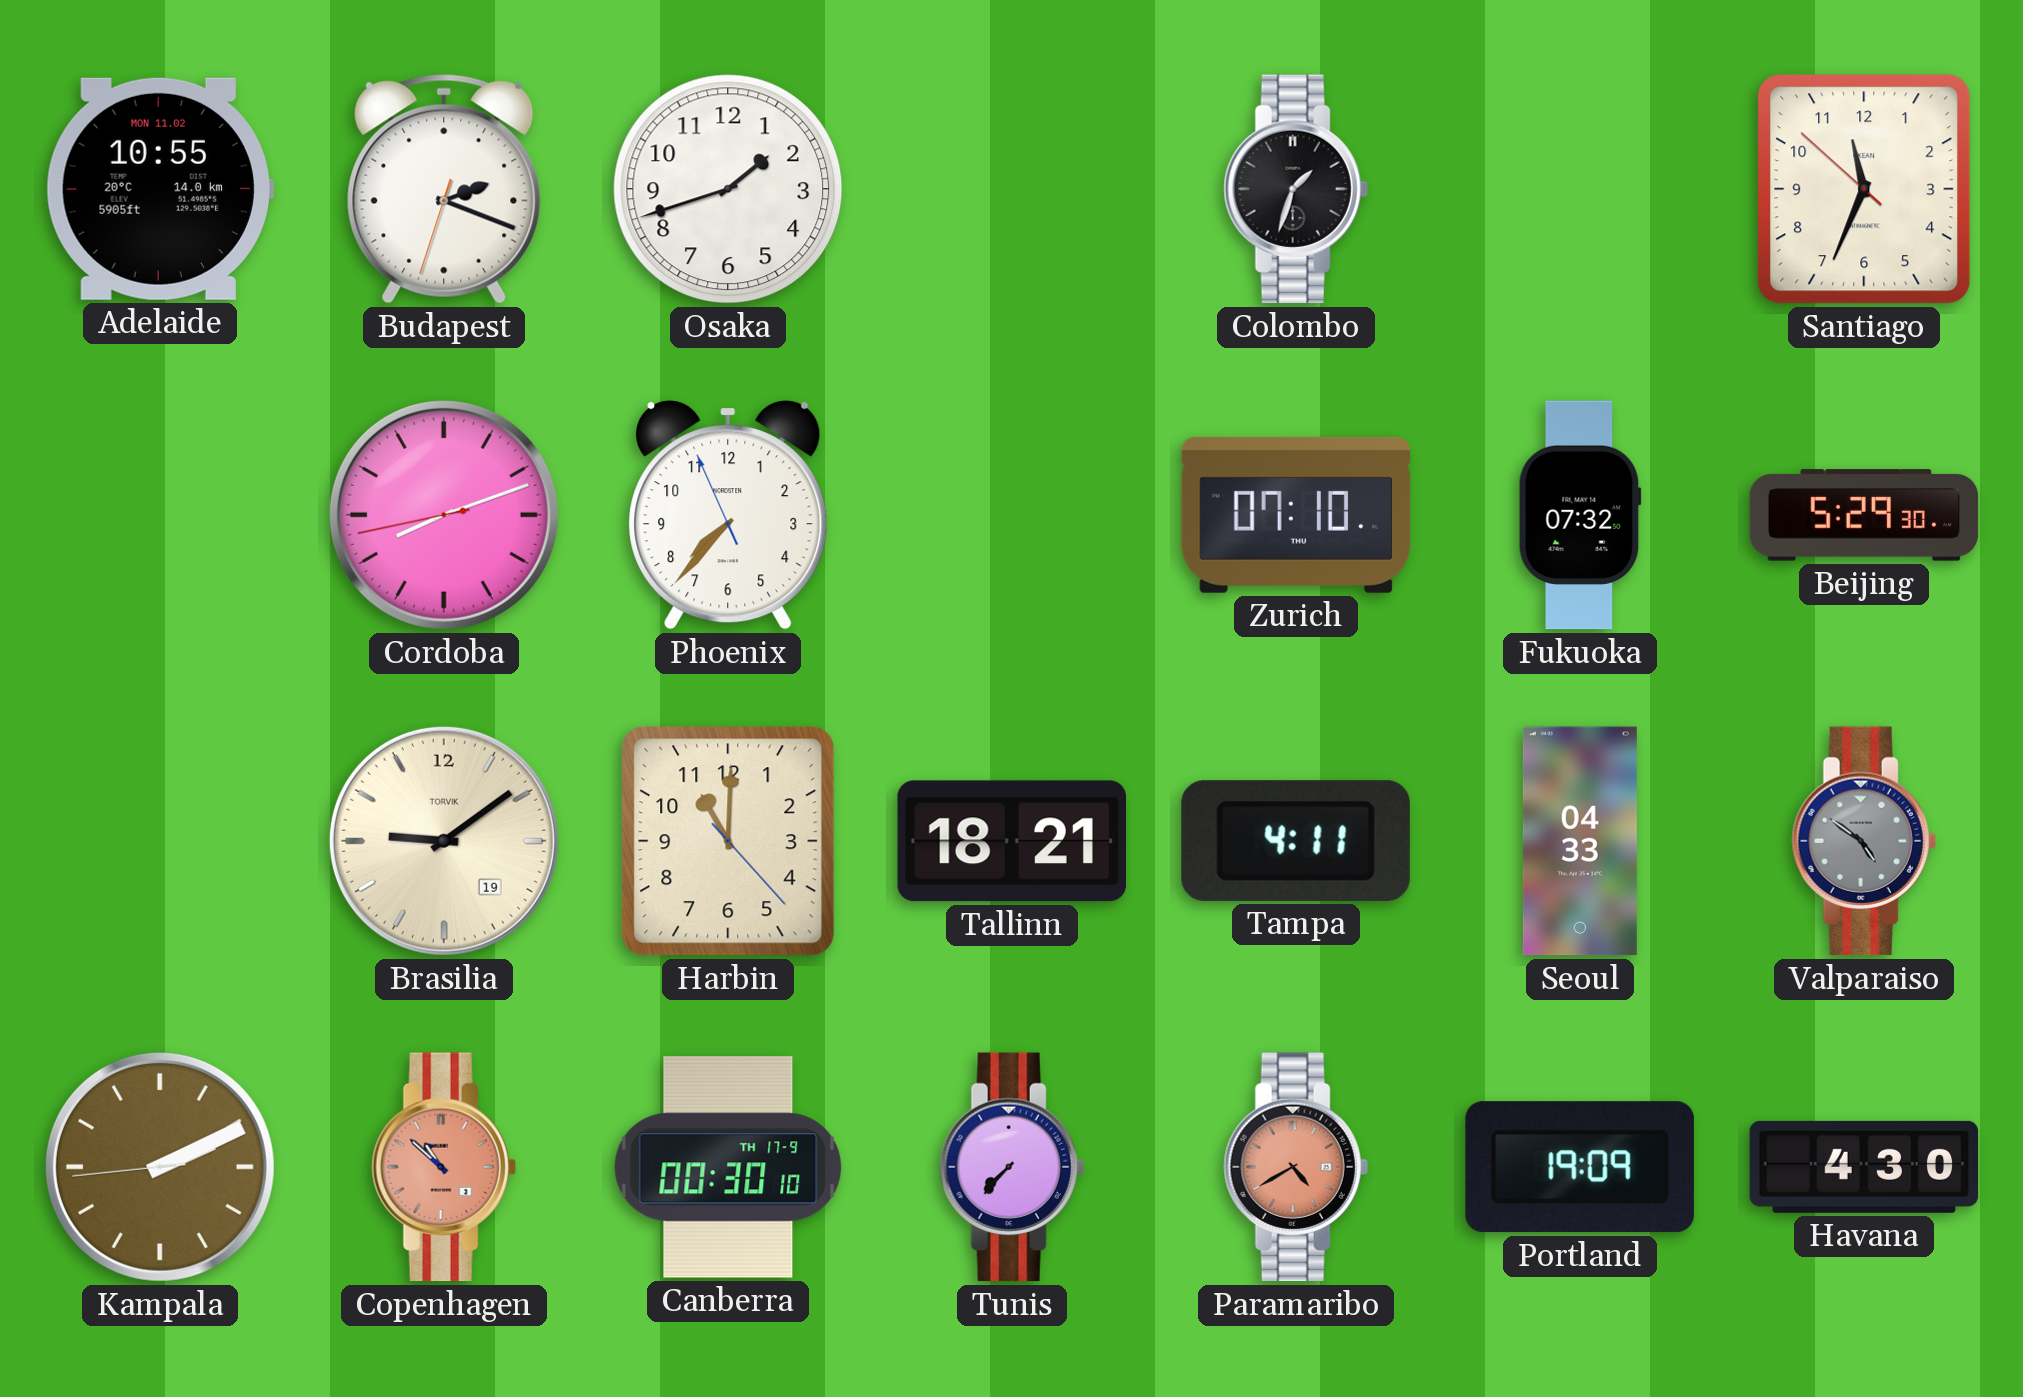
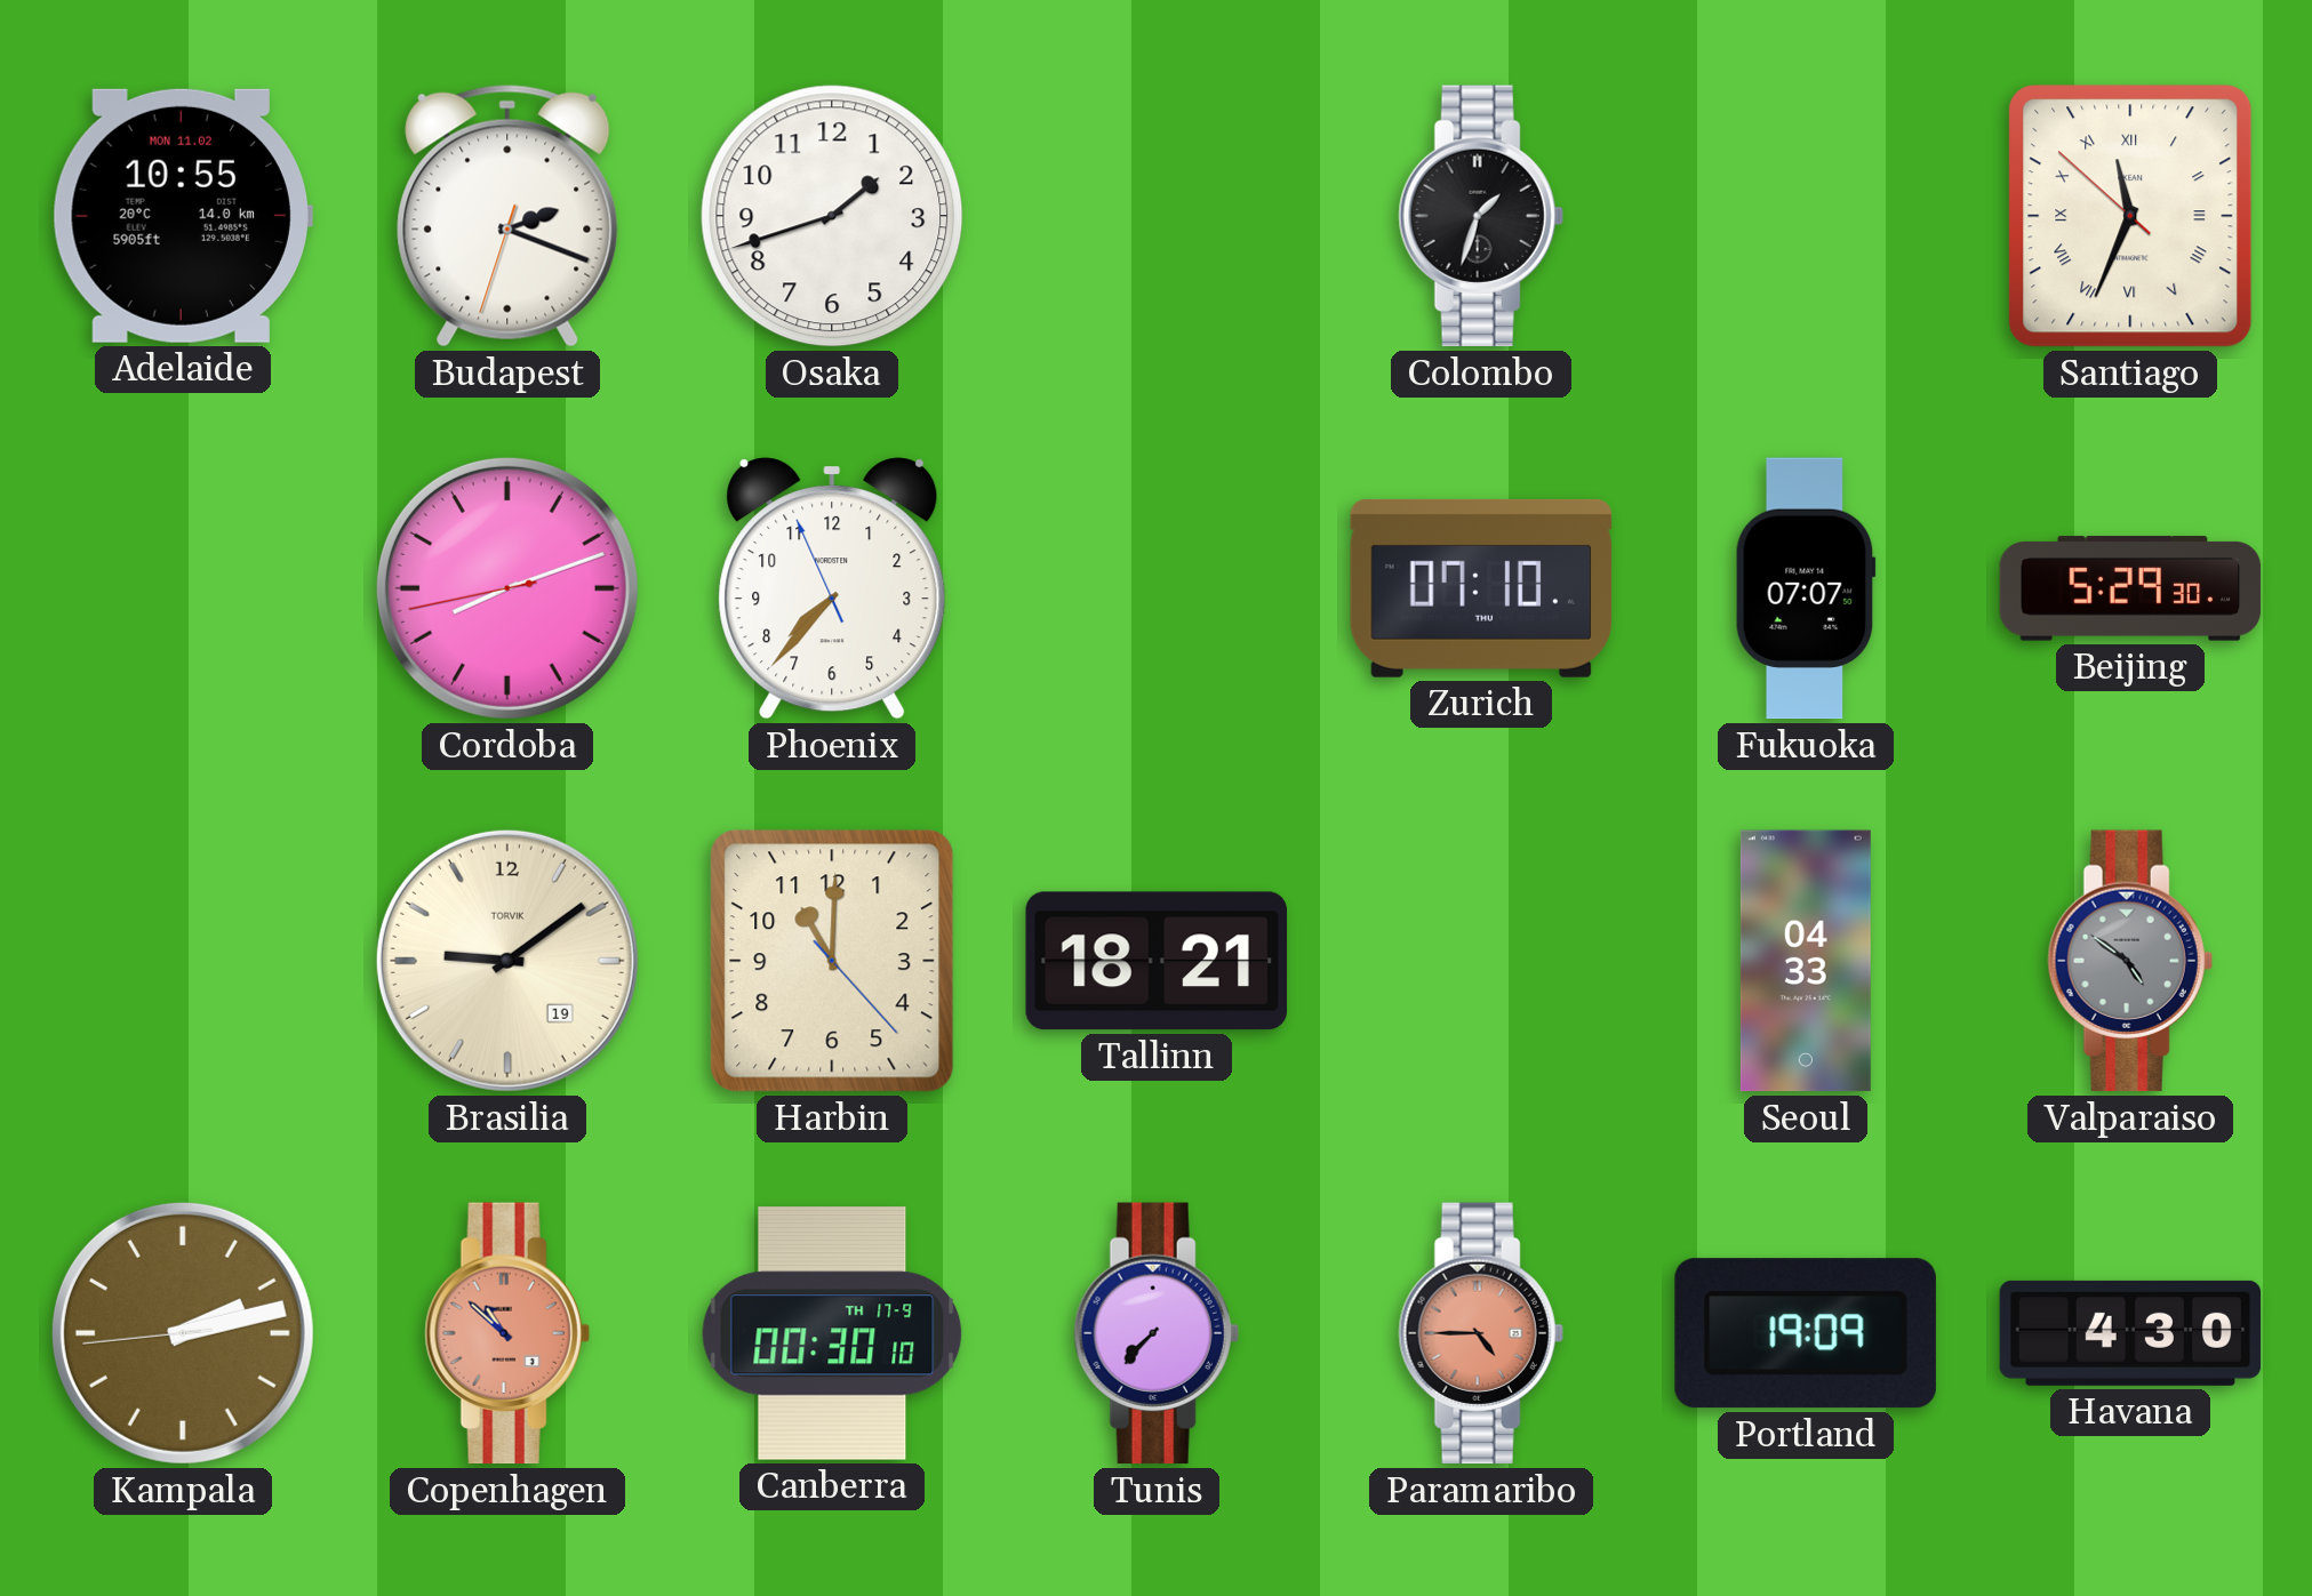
Santiago numerals: Arabic -> Roman (2130, 216)
Fukuoka: 07:32 -> 07:07 (1806, 588)
Tampa: 4:11 -> none (1296, 841)
Kampala: 2:10 -> 2:12 (183, 1333)
Paramaribo: 4:40 -> 4:45 (1481, 1333)
